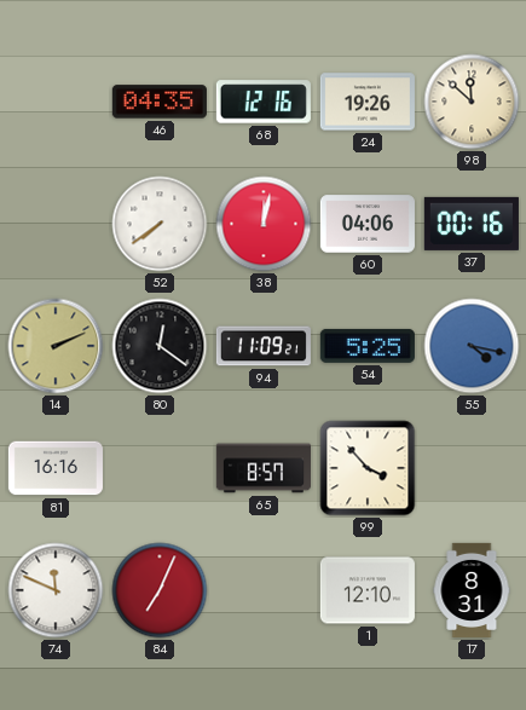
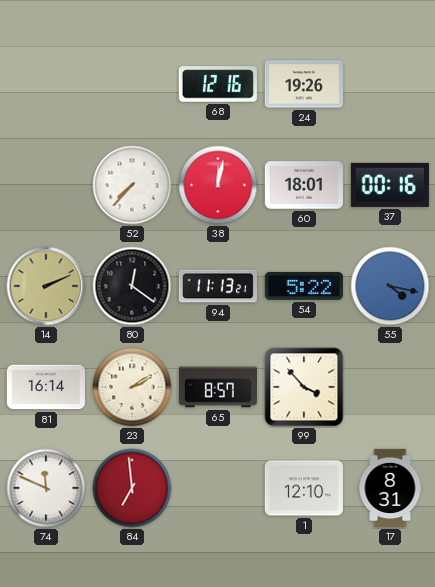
46: 04:35 -> none (160, 102)
98: 11:52 -> none (472, 102)
52: 7:39 -> 7:37 (132, 185)
60: 04:06 -> 18:01 (304, 185)
94: 11:09 -> 11:13 (218, 286)
54: 5:25 -> 5:22 (304, 286)
81: 16:16 -> 16:14 (46, 387)
23: none -> 2:10 (132, 387)
84: 7:04 -> 6:59 (132, 488)
